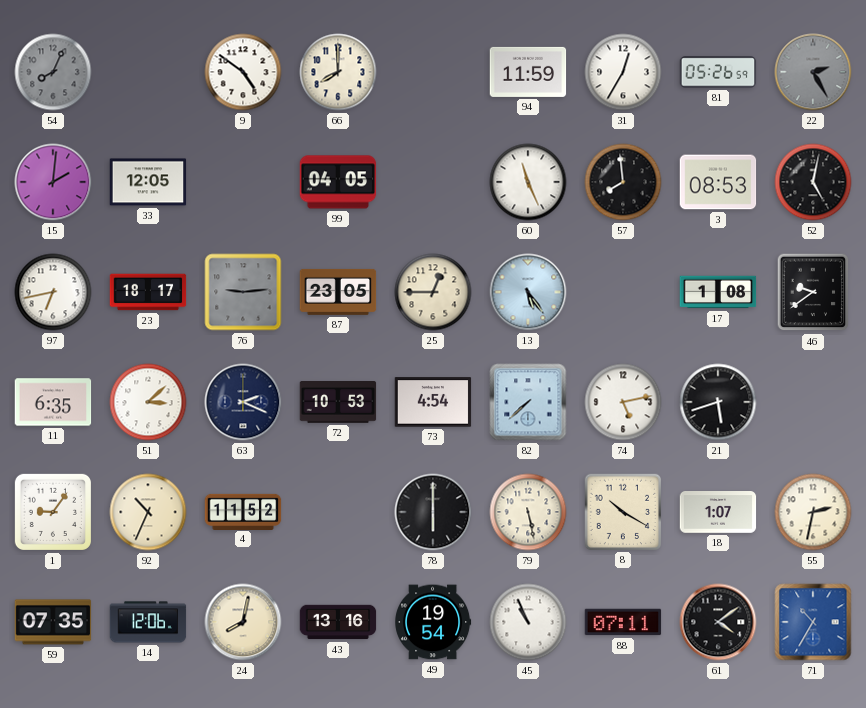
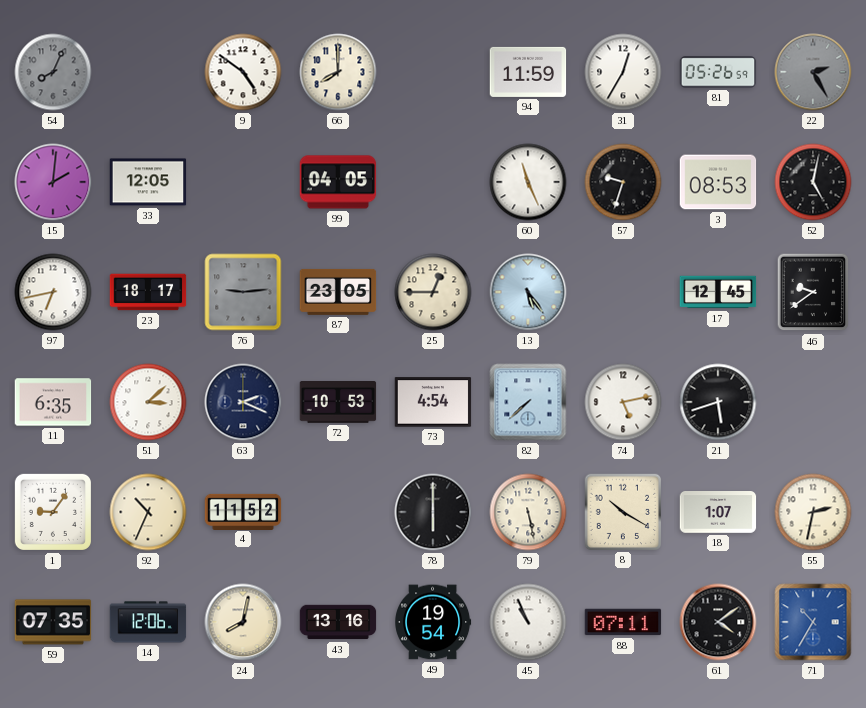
57: 7:59 -> 9:33 (623, 182)
17: 1:08 -> 12:45 (718, 292)
